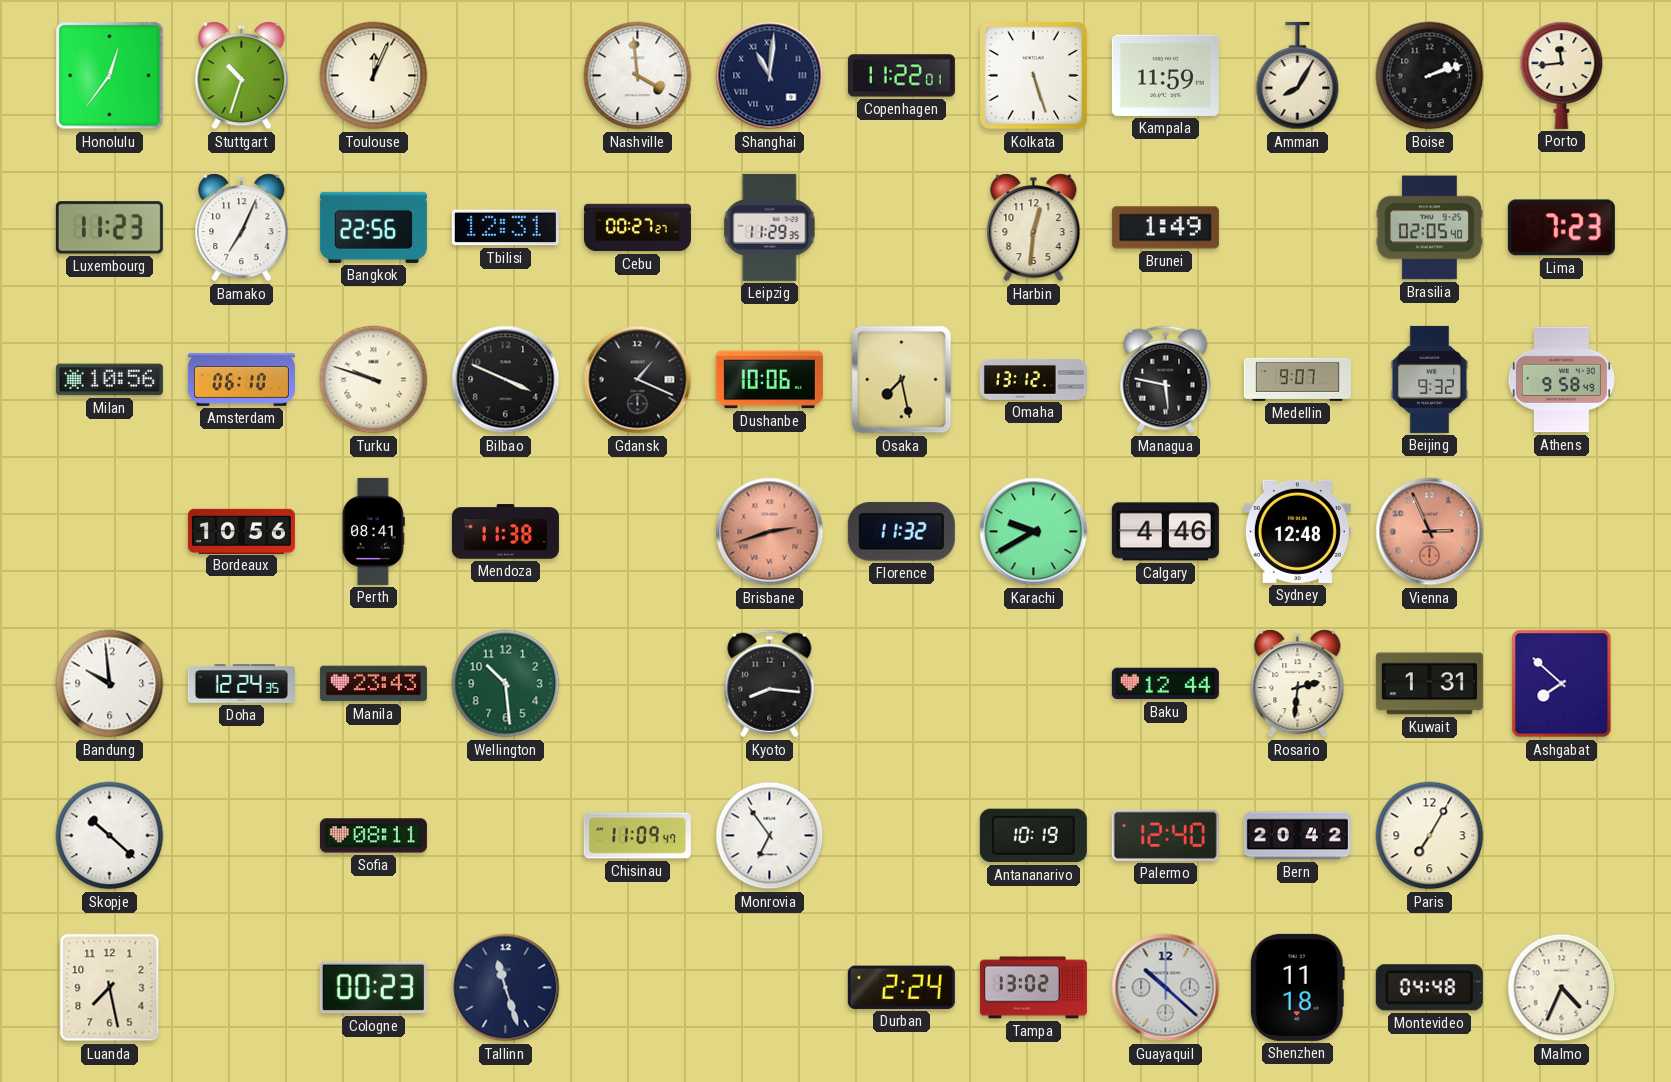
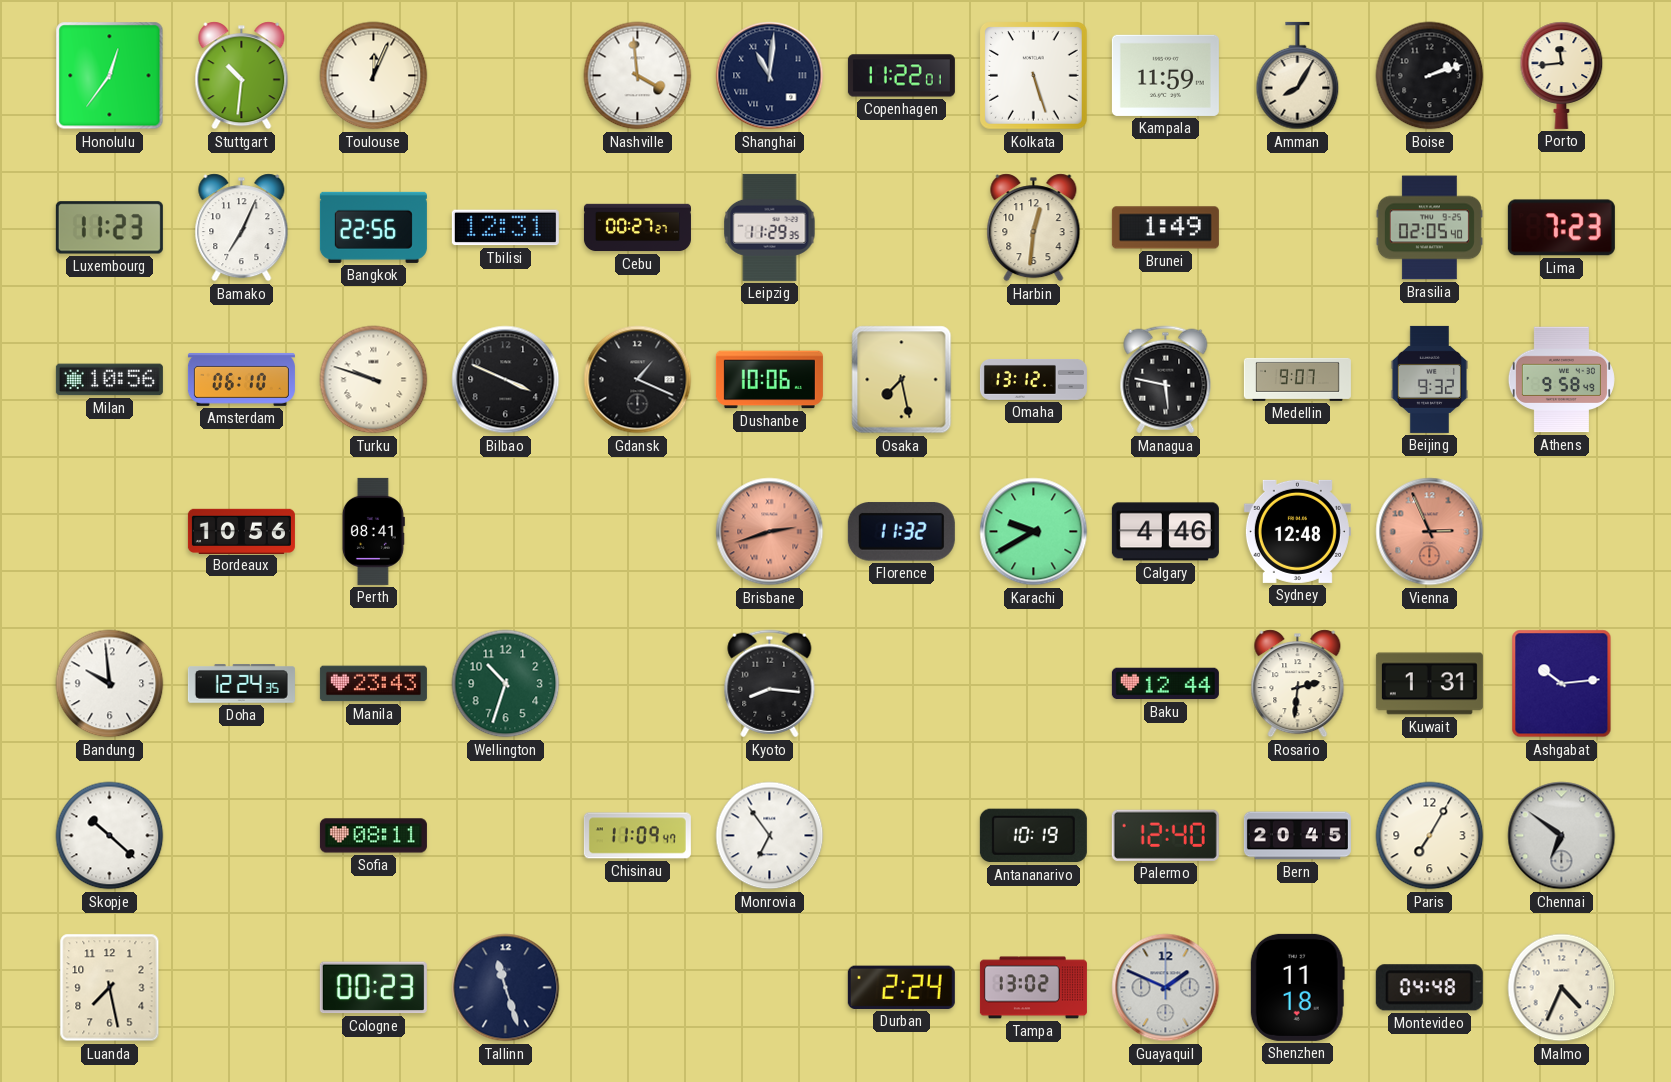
Stuttgart: 10:33 -> 10:31 (242, 76)
Mendoza: 11:38 -> none (505, 532)
Wellington: 10:29 -> 10:33 (506, 684)
Ashgabat: 7:52 -> 10:14 (1562, 684)
Bern: 20:42 -> 20:45 (1297, 836)
Chennai: none -> 6:51 (1562, 836)
Guayaquil: 10:22 -> 1:49 (1166, 988)
